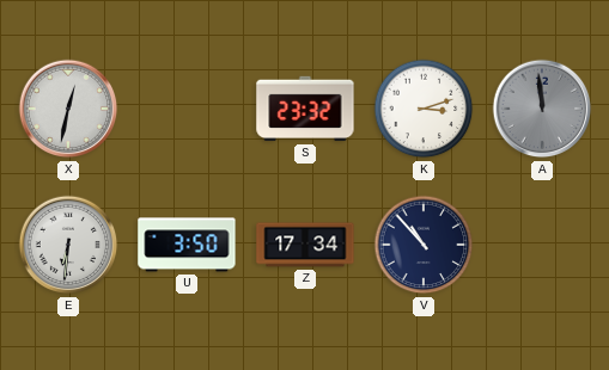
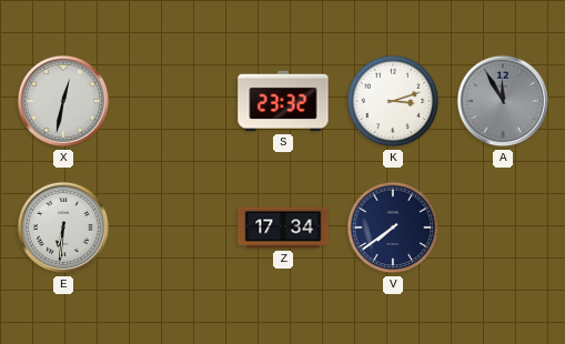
A: 11:59 -> 11:55 (503, 101)
U: 3:50 -> none (187, 245)
V: 10:53 -> 7:39 (393, 227)
